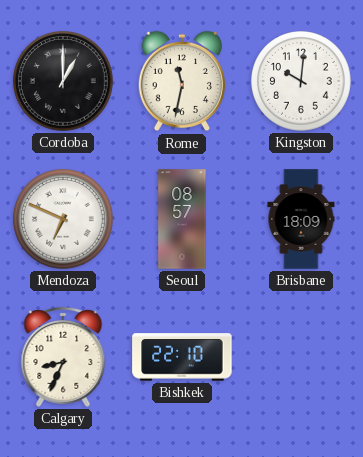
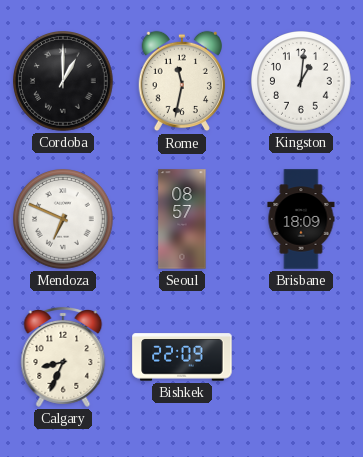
Kingston: 10:01 -> 1:01 (301, 81)
Bishkek: 22:10 -> 22:09 (182, 357)
